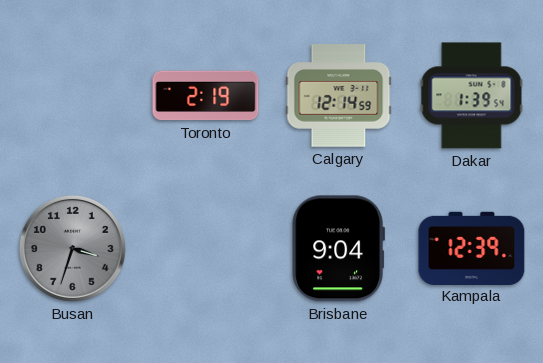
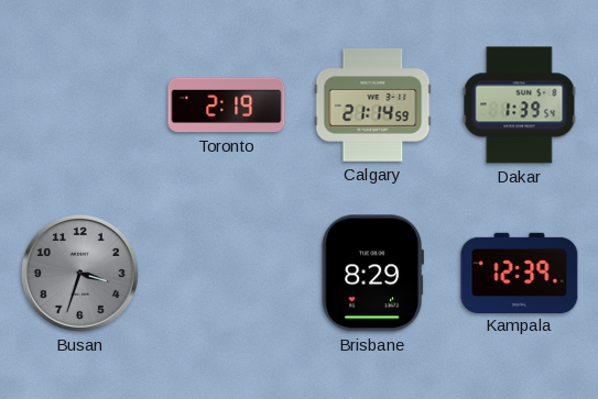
Calgary: 12:14 -> 21:14 (373, 106)
Brisbane: 9:04 -> 8:29 (372, 274)
